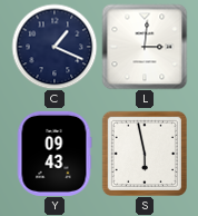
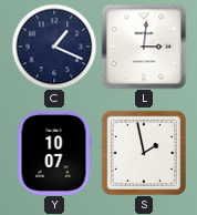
Y: 09:43 -> 10:07 (54, 153)
S: 5:58 -> 1:58 (143, 152)
